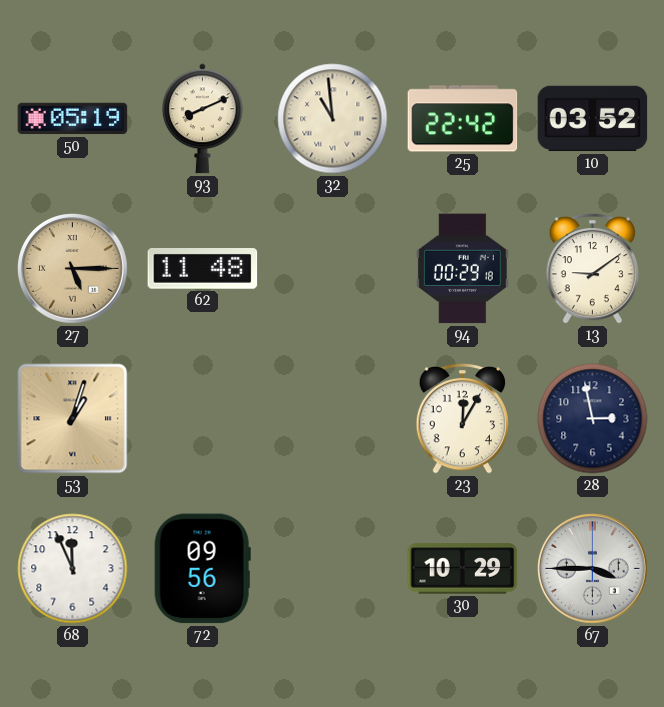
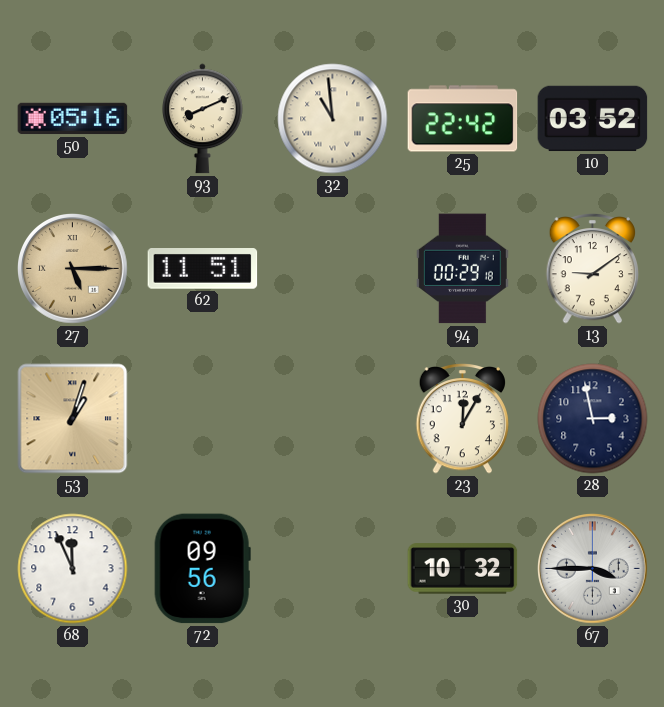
50: 05:19 -> 05:16 (73, 119)
62: 11:48 -> 11:51 (203, 269)
30: 10:29 -> 10:32 (463, 569)
